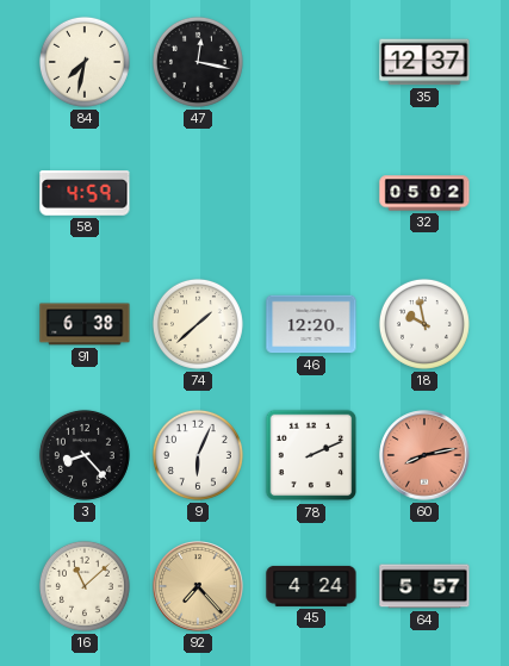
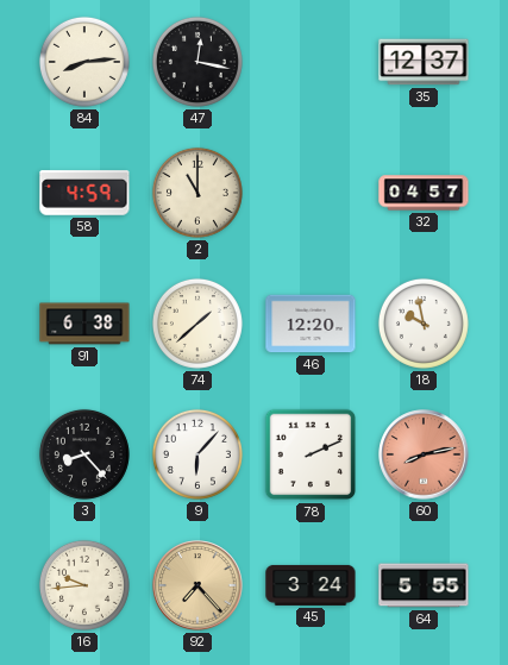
84: 7:32 -> 8:14 (84, 62)
2: none -> 11:00 (197, 193)
32: 05:02 -> 04:57 (424, 193)
9: 6:04 -> 6:07 (197, 454)
16: 11:08 -> 9:44 (84, 585)
45: 4:24 -> 3:24 (311, 585)
64: 5:57 -> 5:55 (424, 585)
